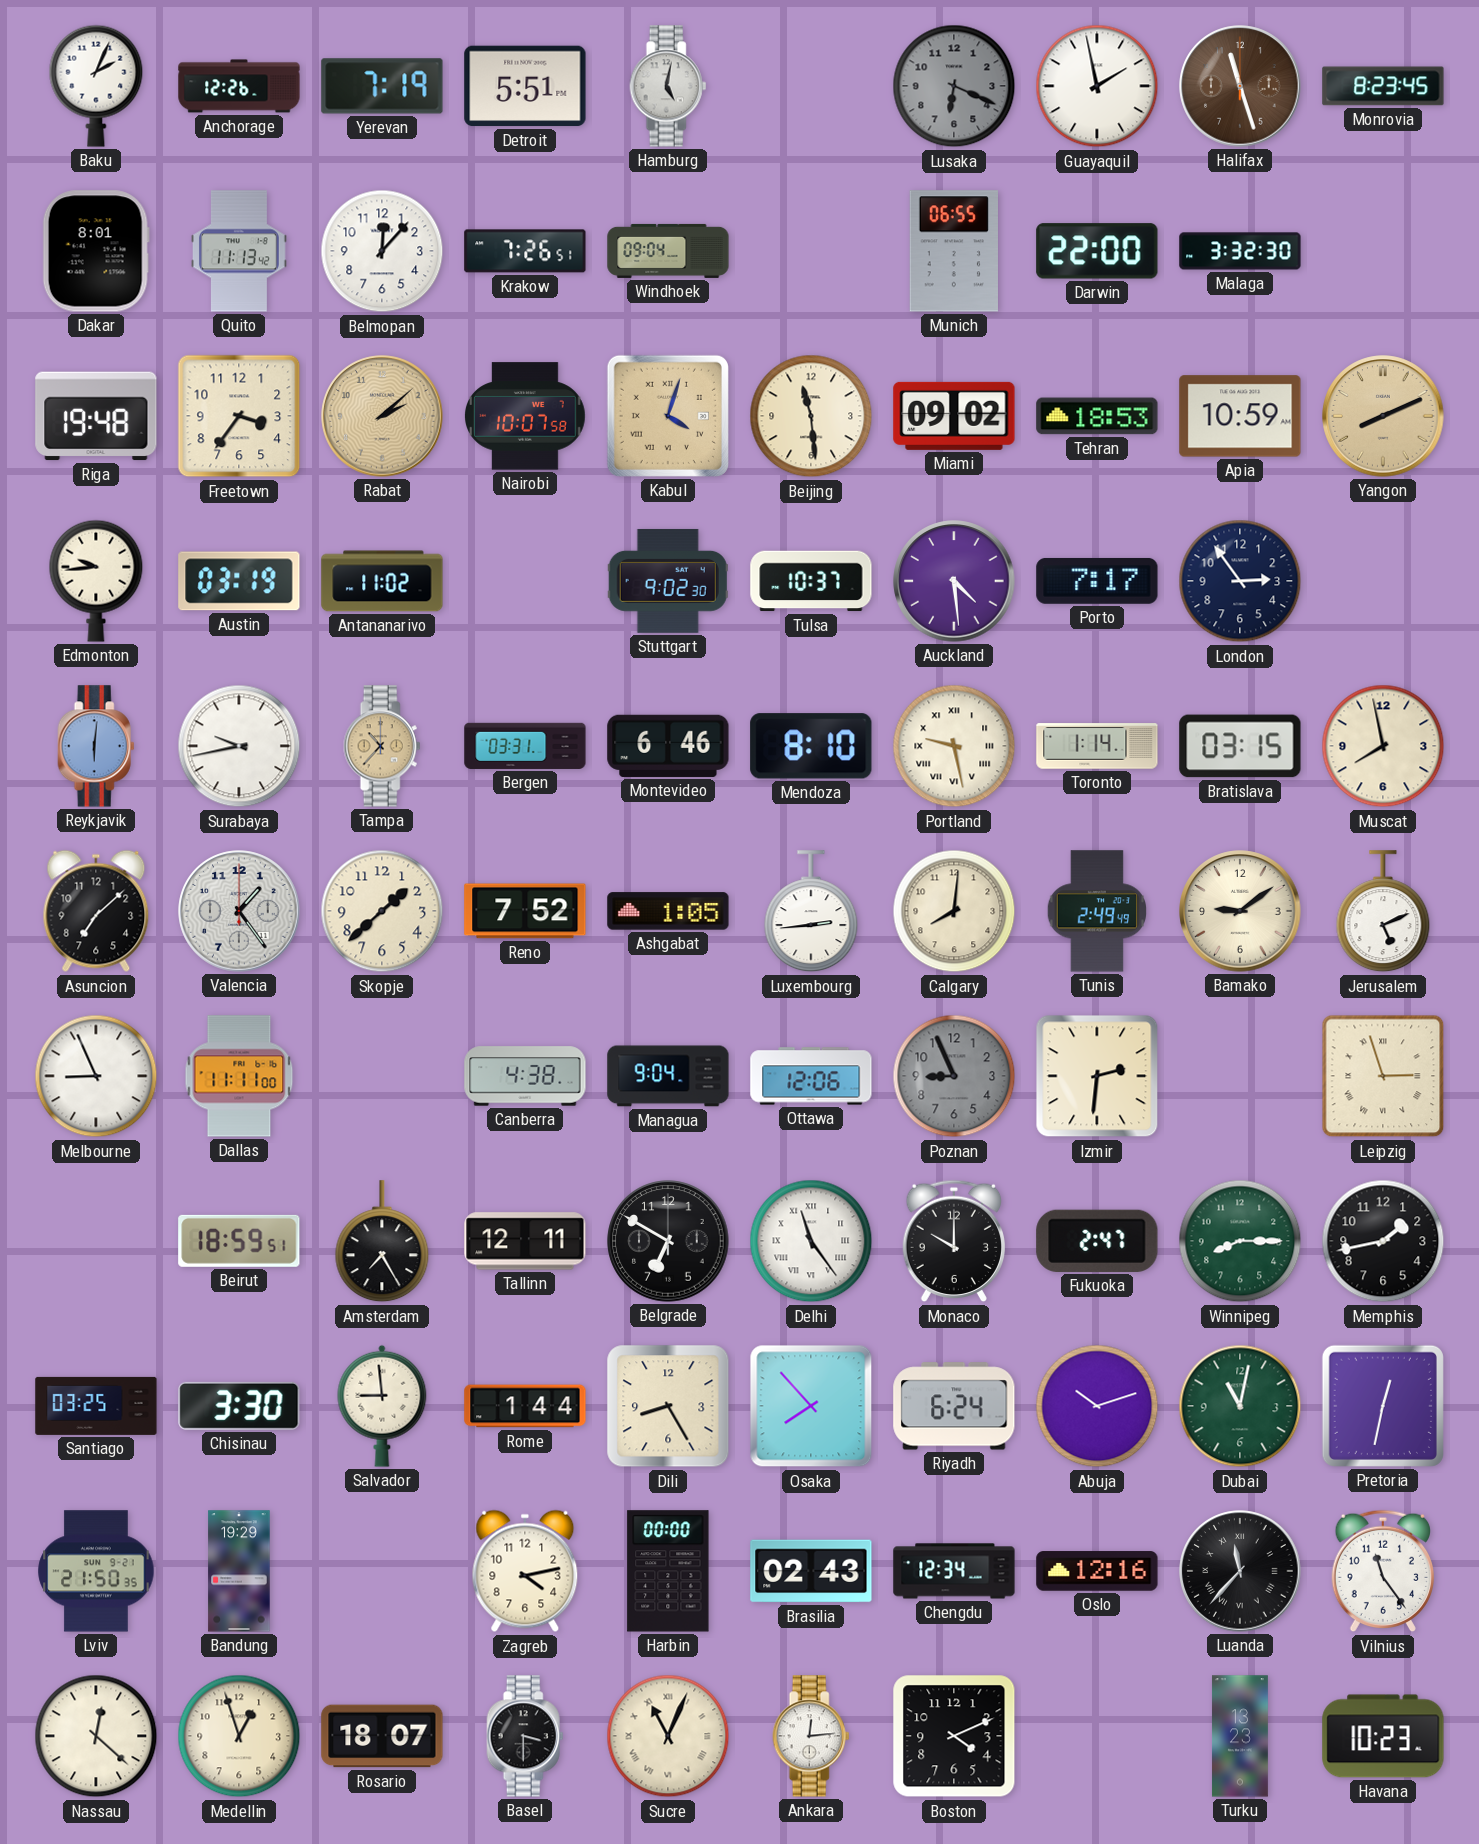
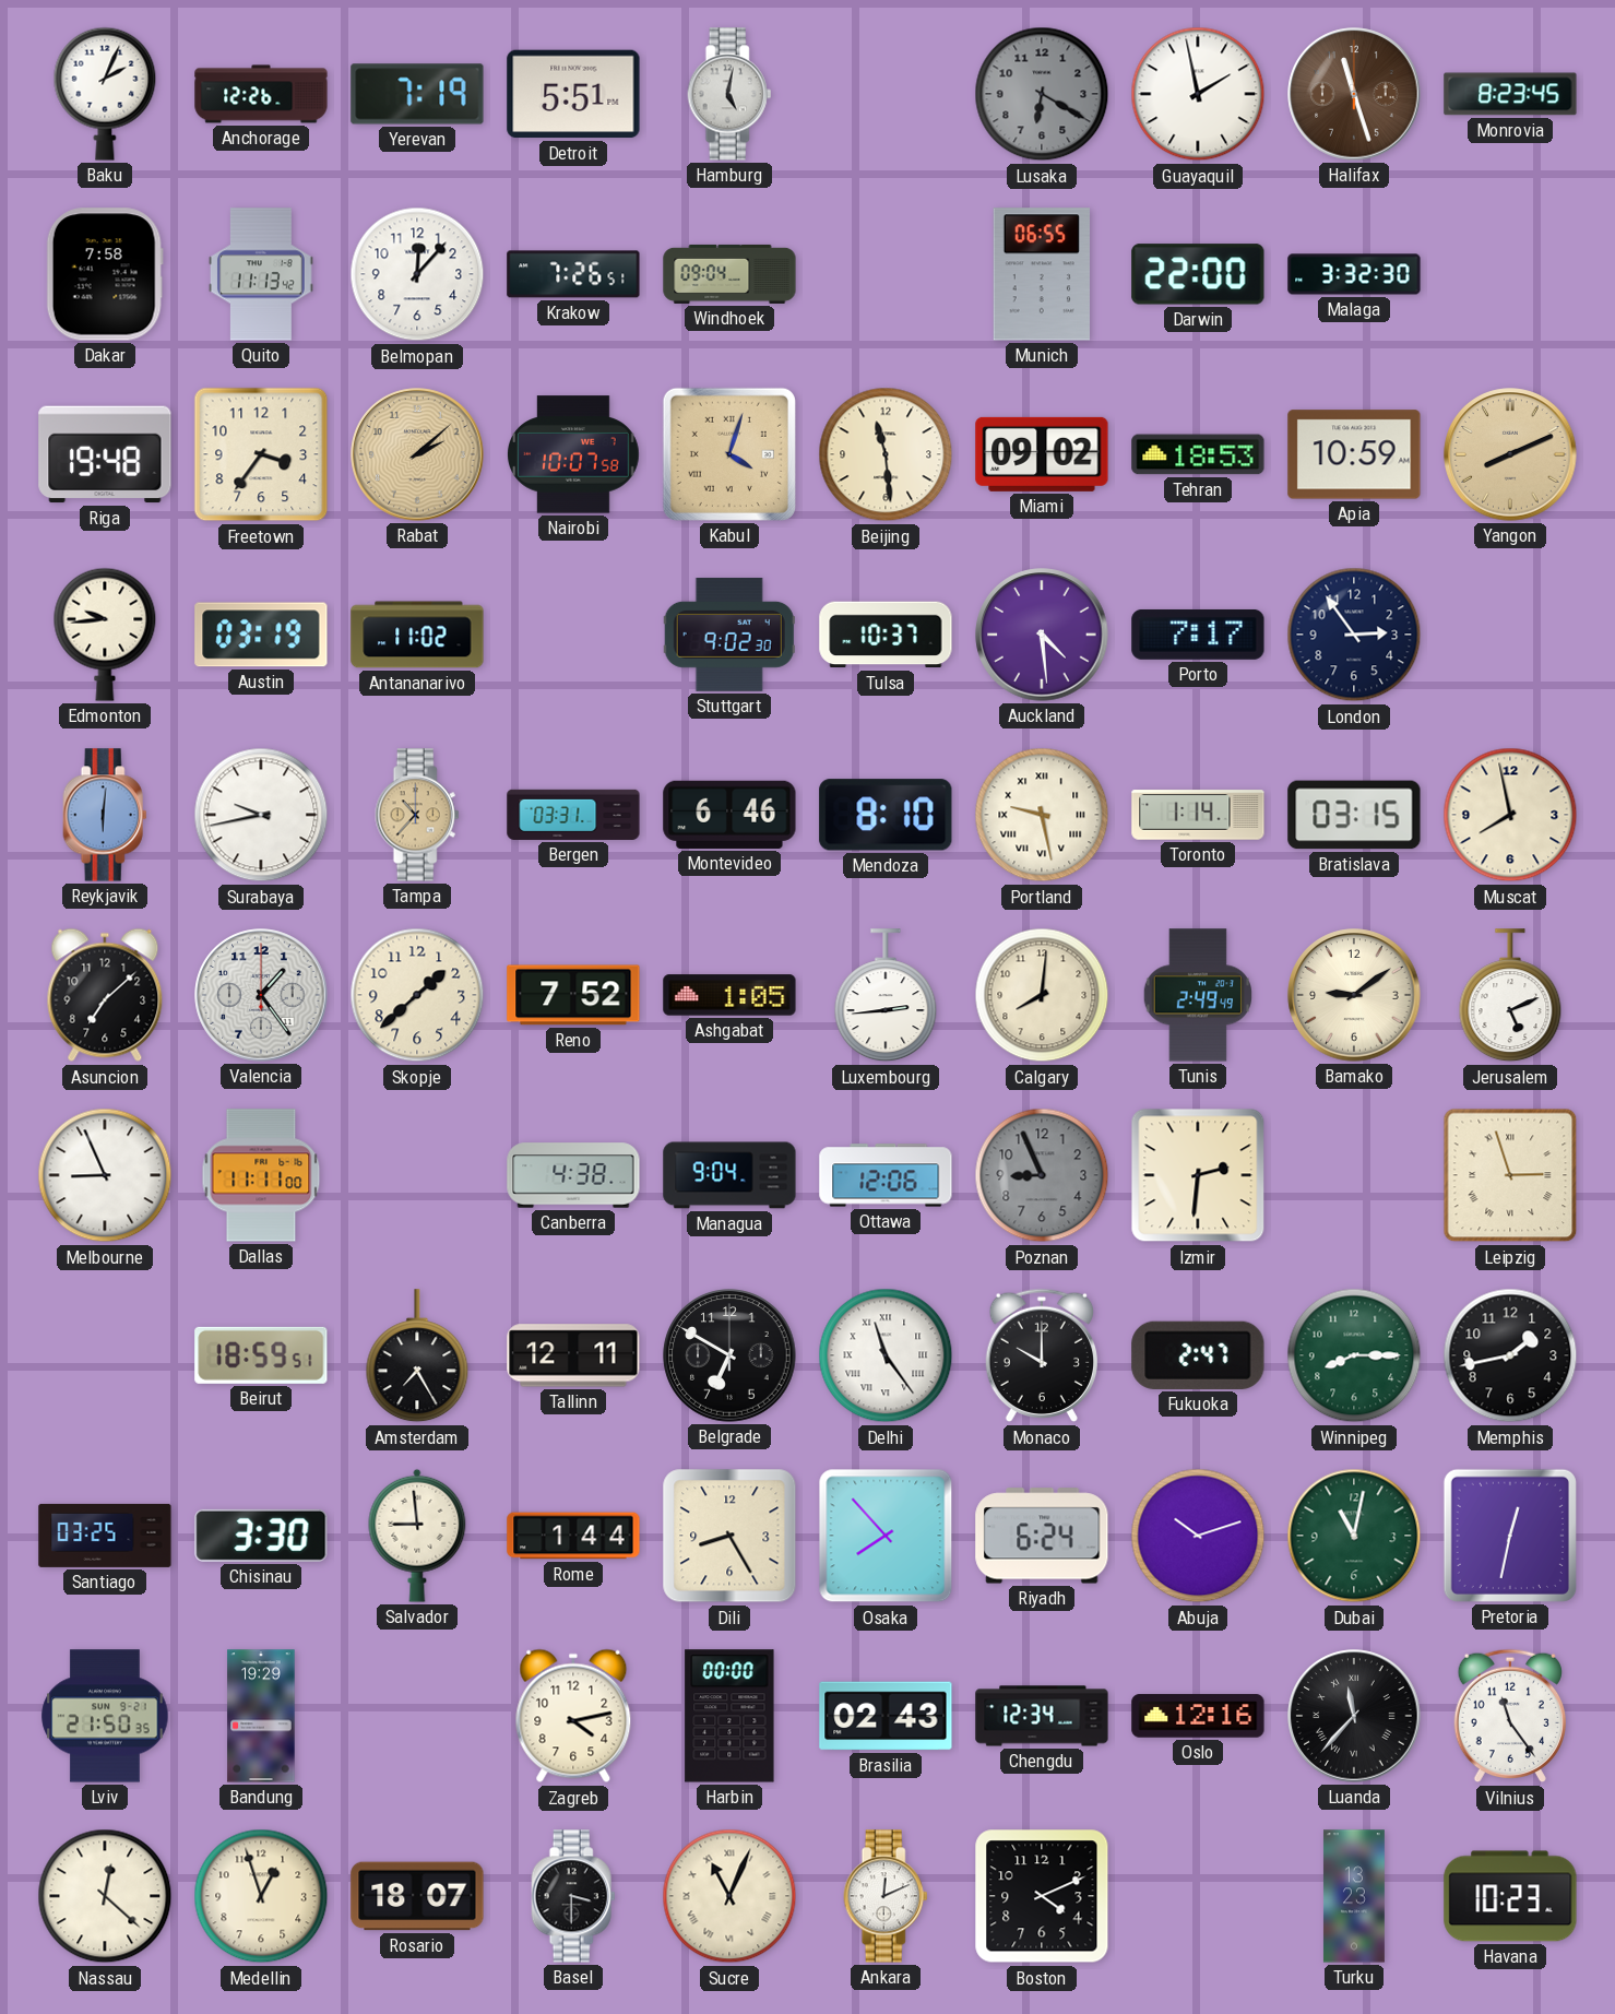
Lusaka: 6:19 -> 6:20 (1042, 94)
Dakar: 8:01 -> 7:58 (105, 274)
Ankara: 12:14 -> 12:11 (886, 1896)
